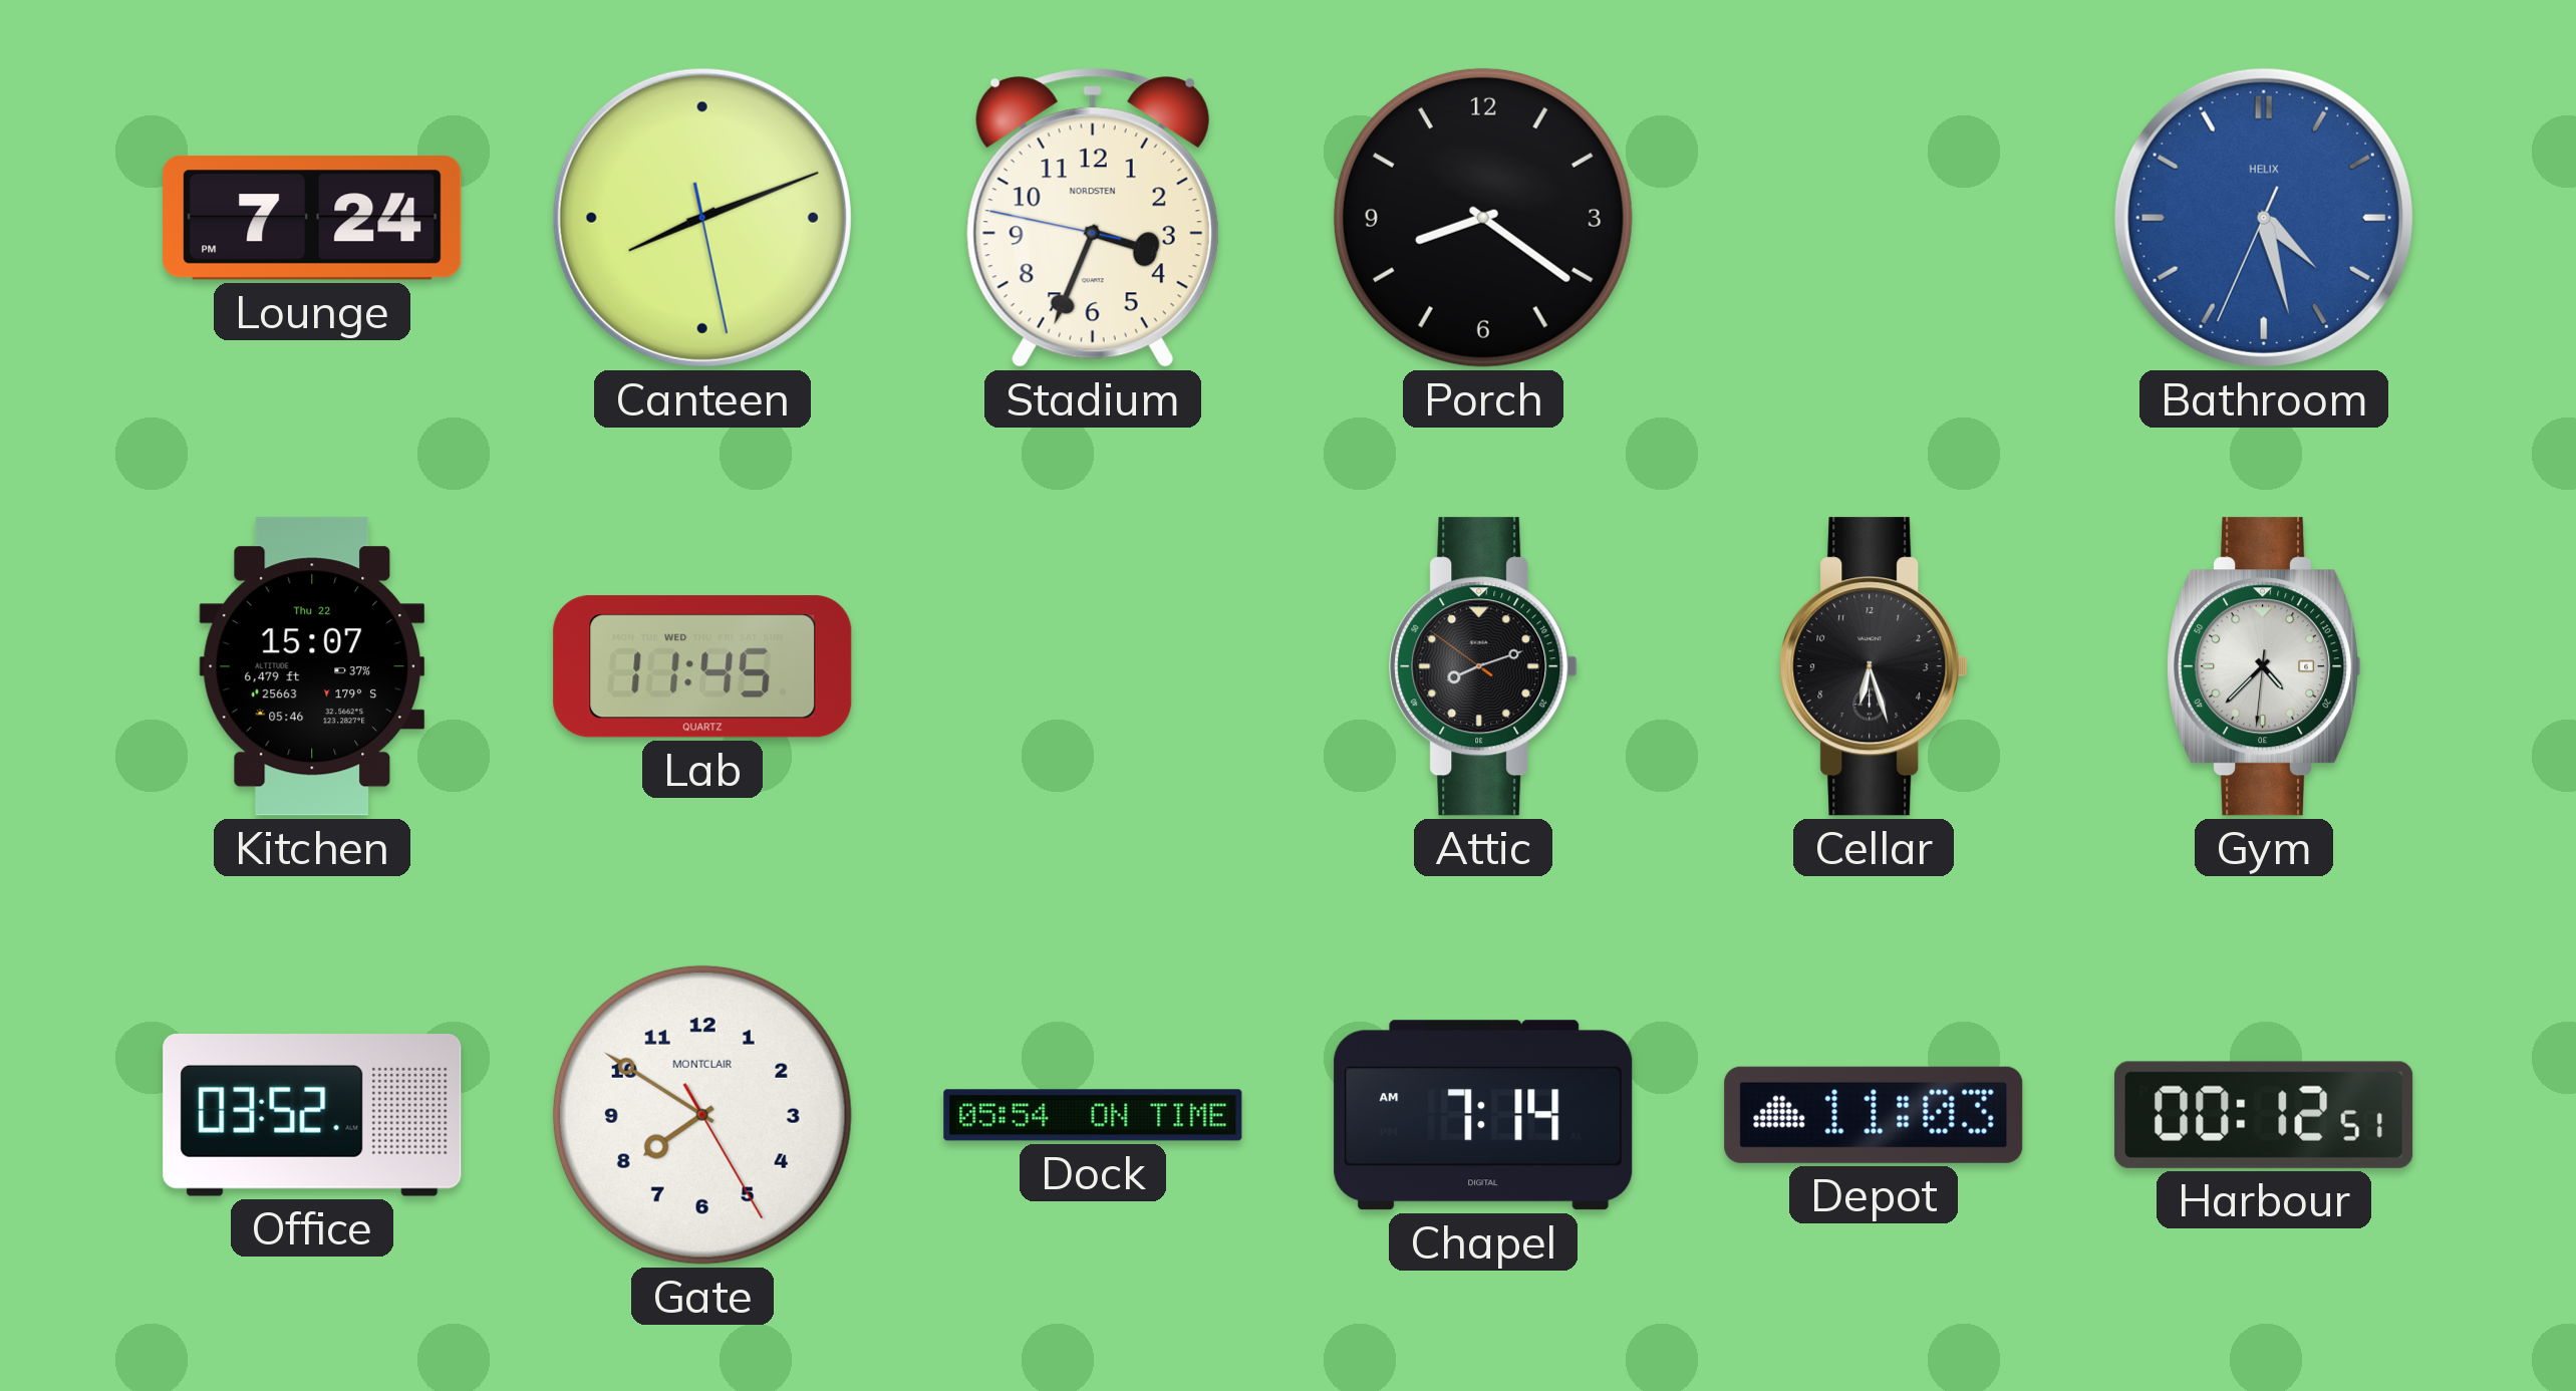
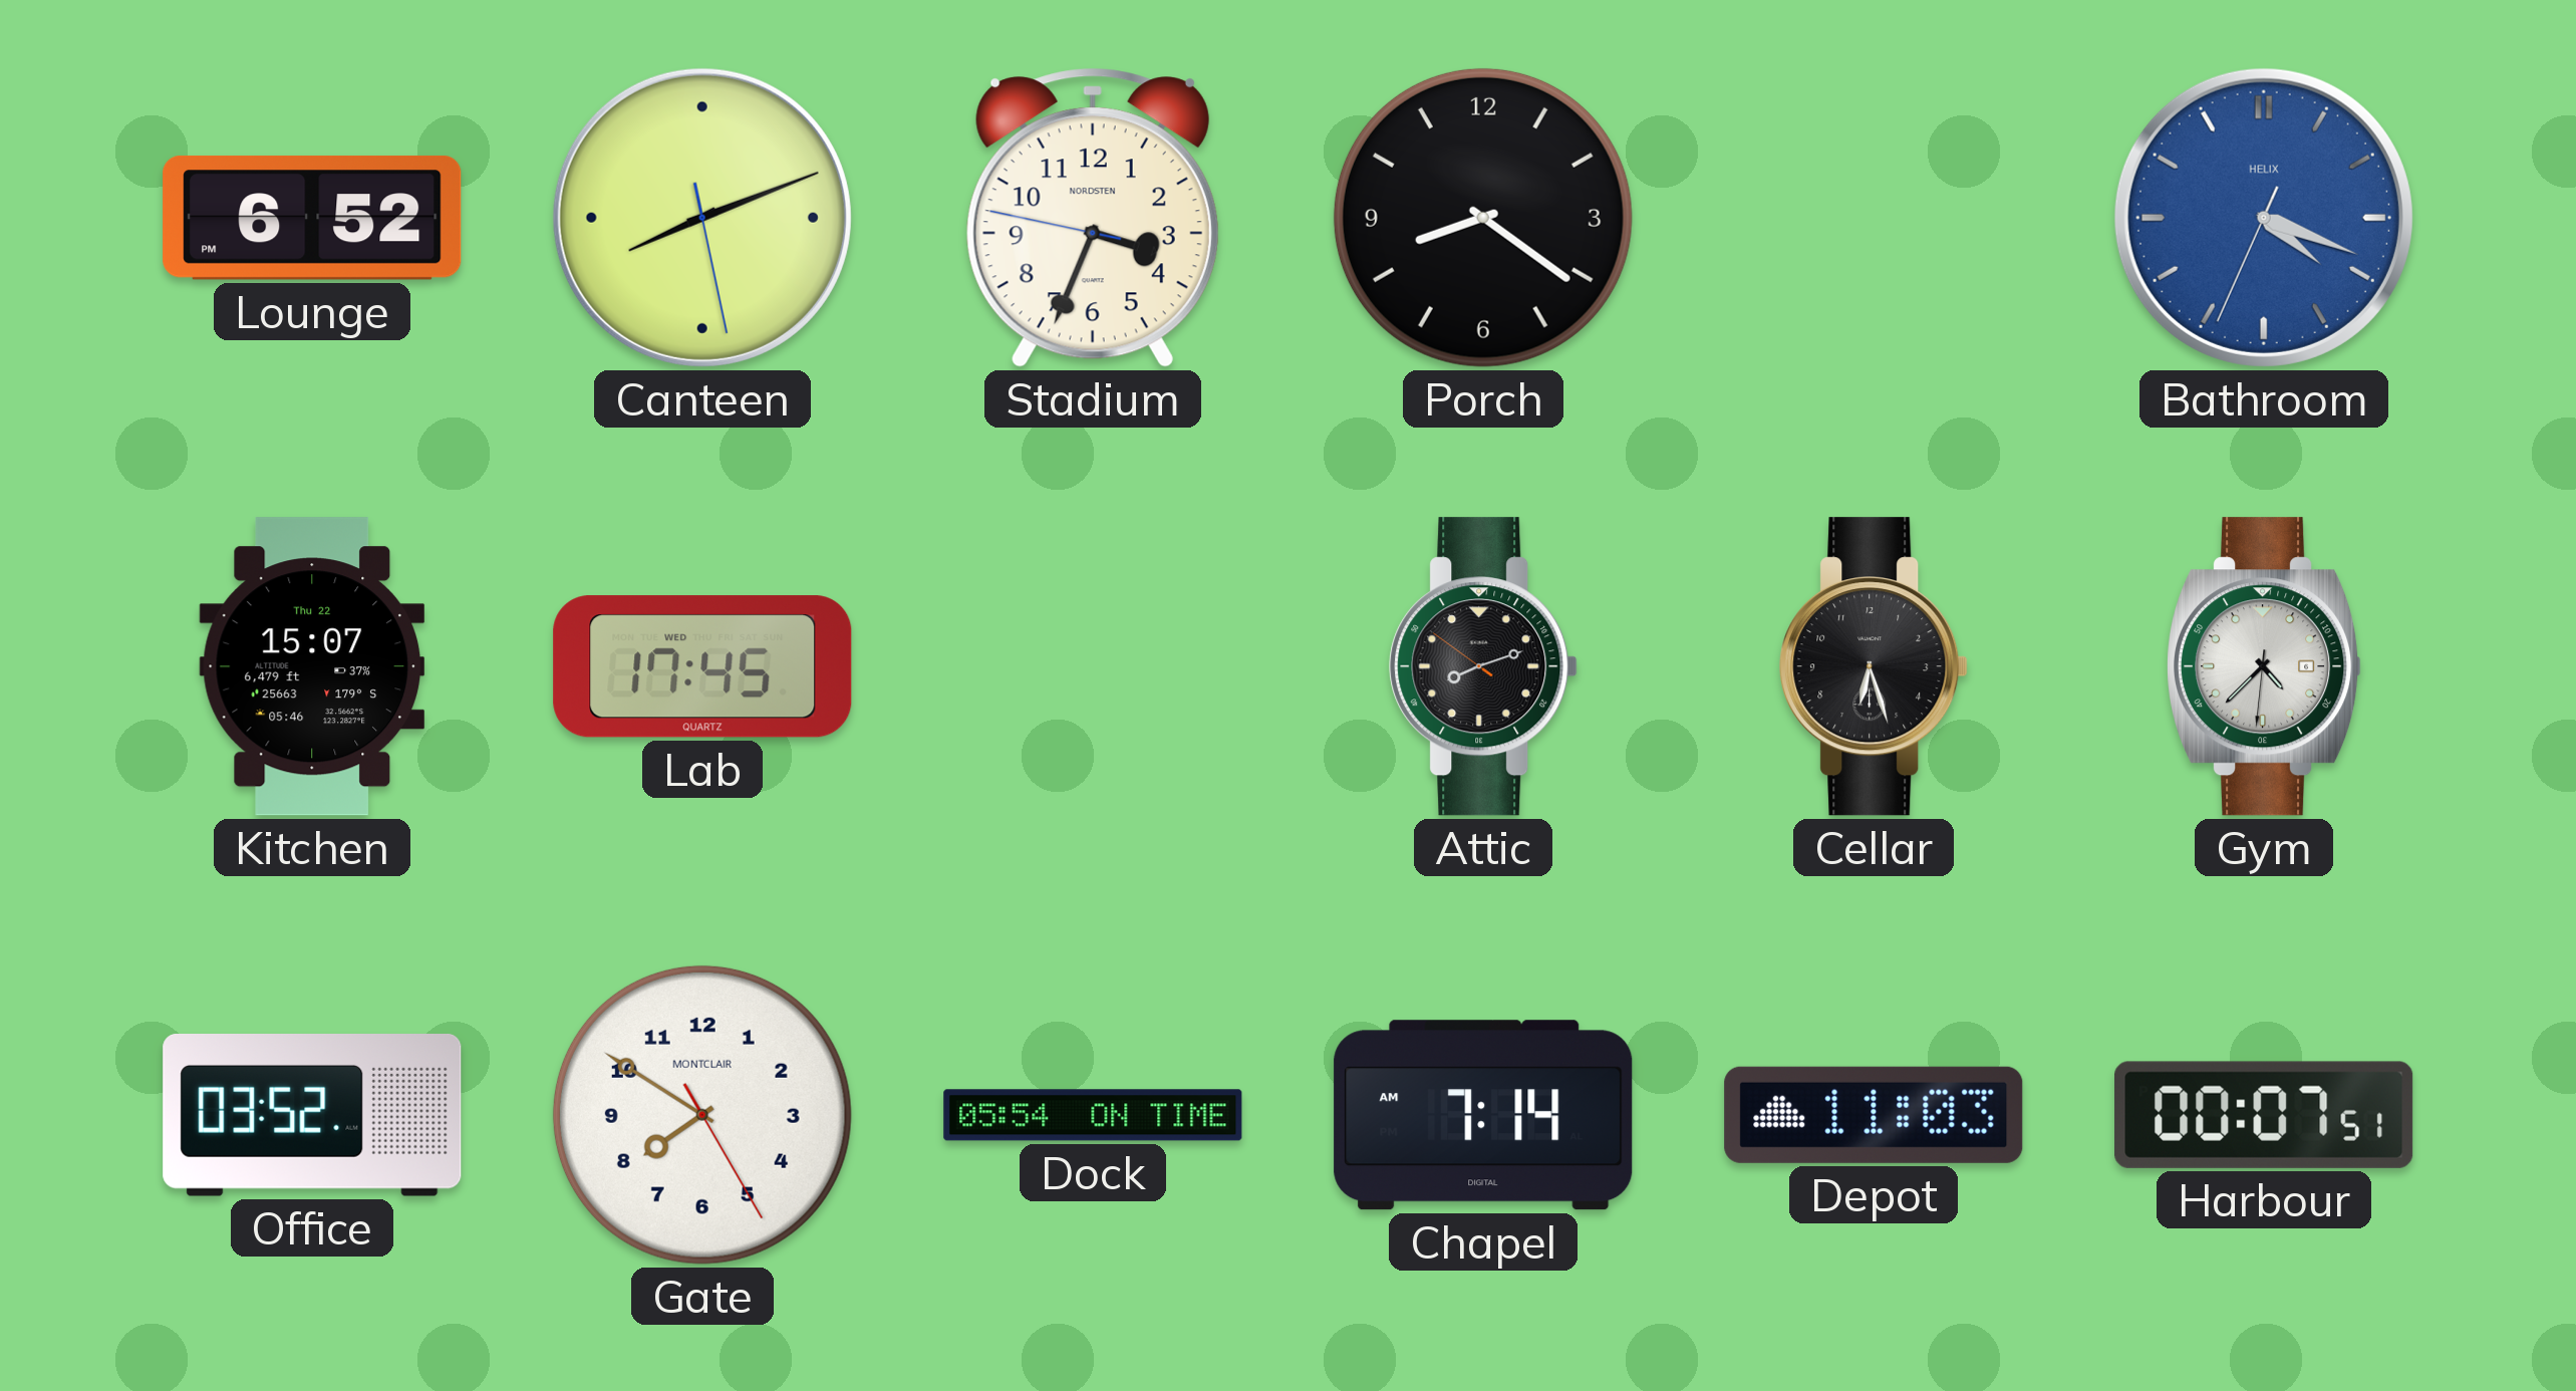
Lounge: 7:24 -> 6:52 (312, 218)
Bathroom: 4:27 -> 4:18 (2264, 218)
Lab: 11:45 -> 17:45 (702, 666)
Harbour: 00:12 -> 00:07 (2264, 1115)
